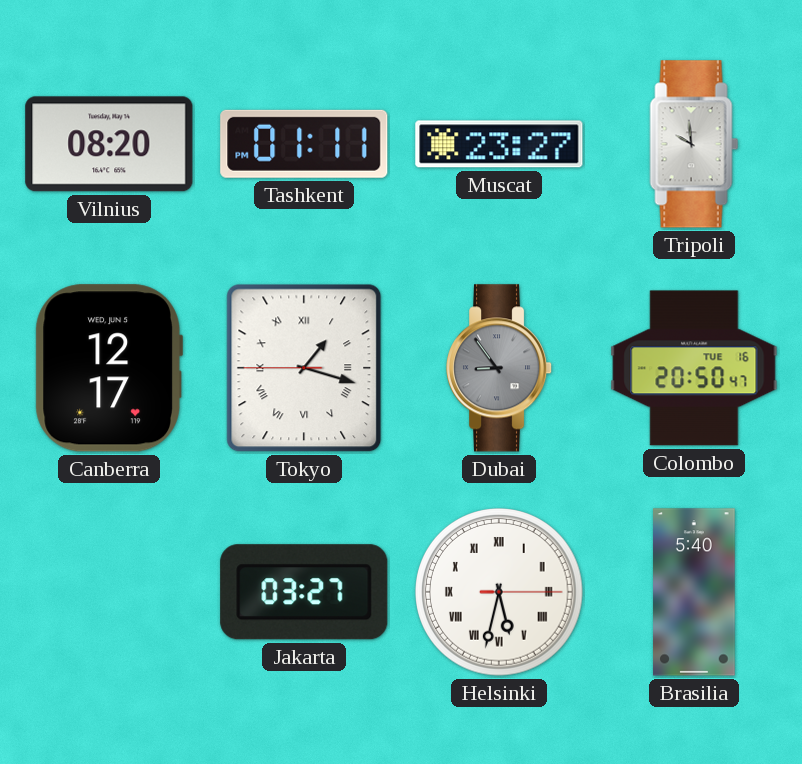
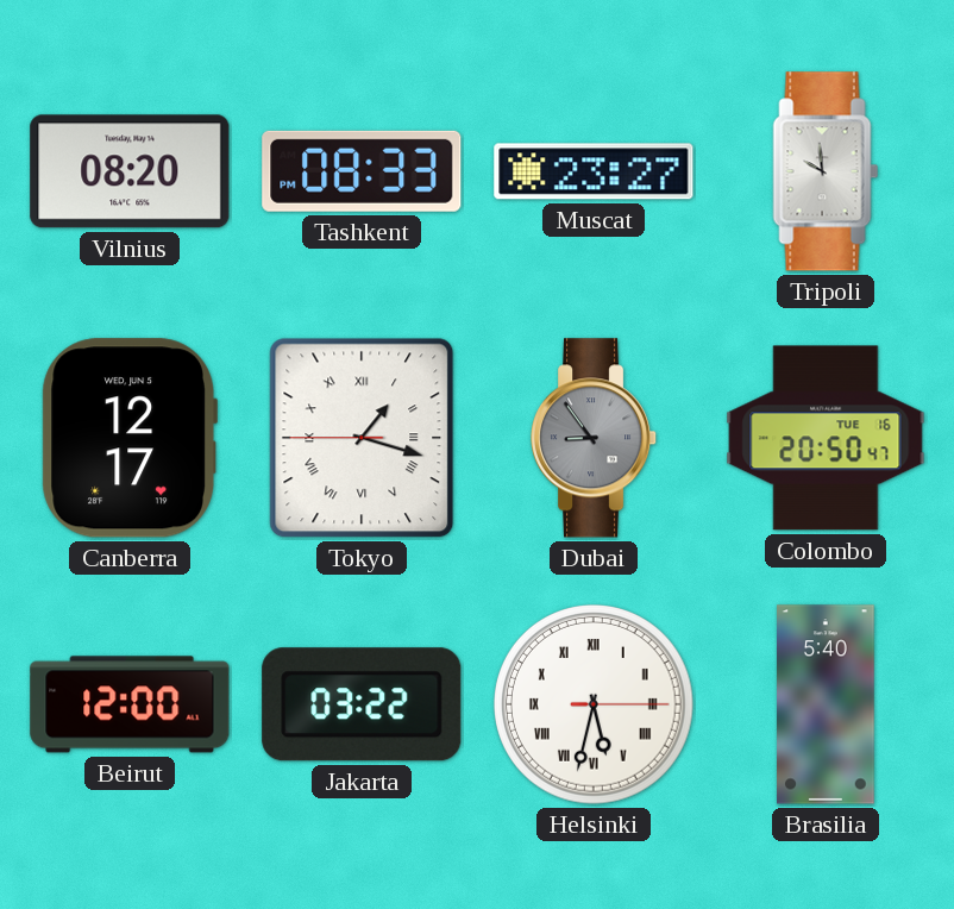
Tashkent: 01:11 -> 08:33 (362, 171)
Beirut: none -> 12:00 (130, 704)
Jakarta: 03:27 -> 03:22 (362, 704)
